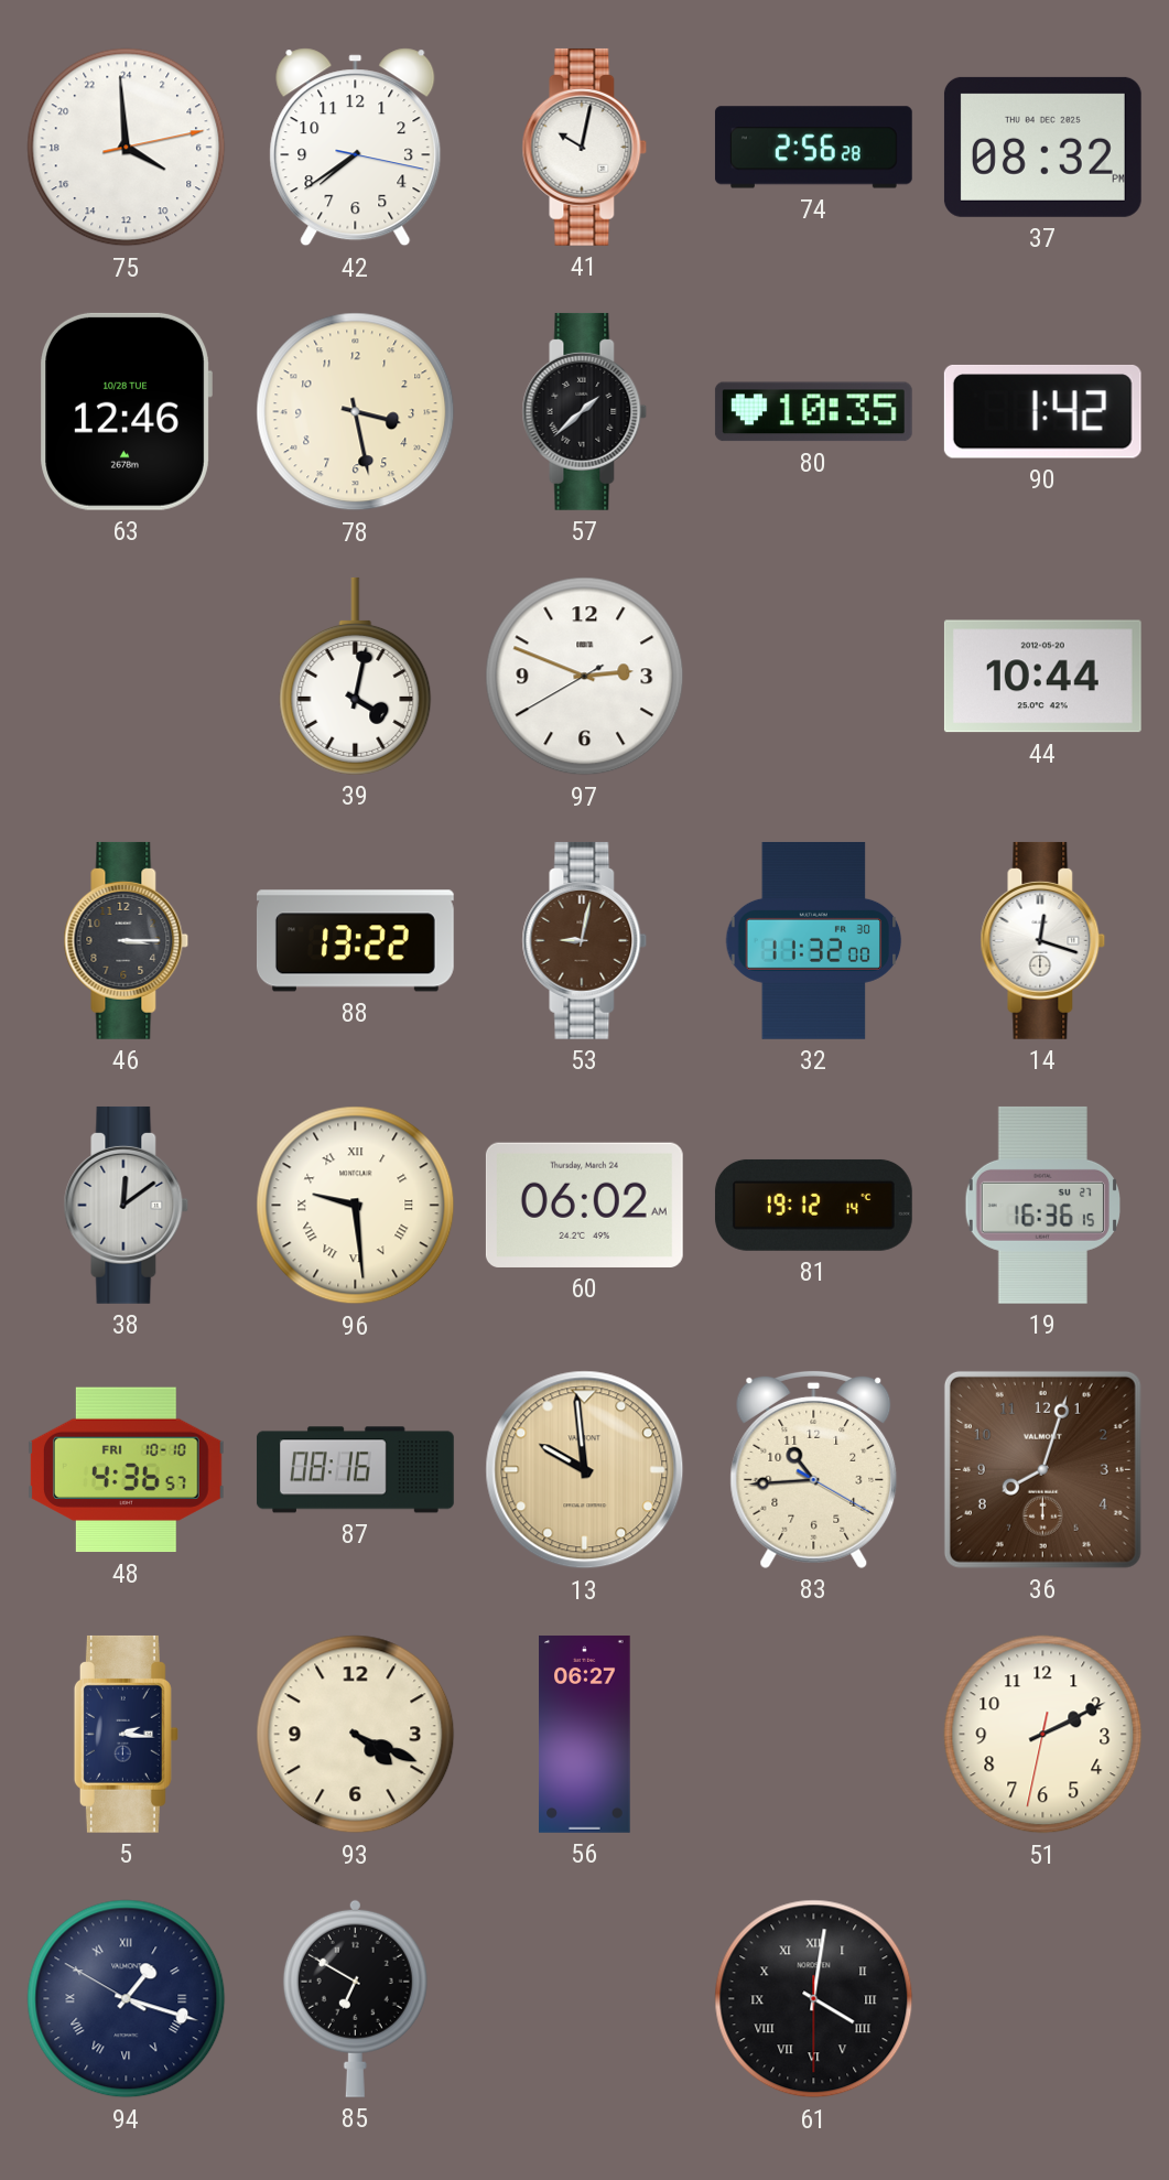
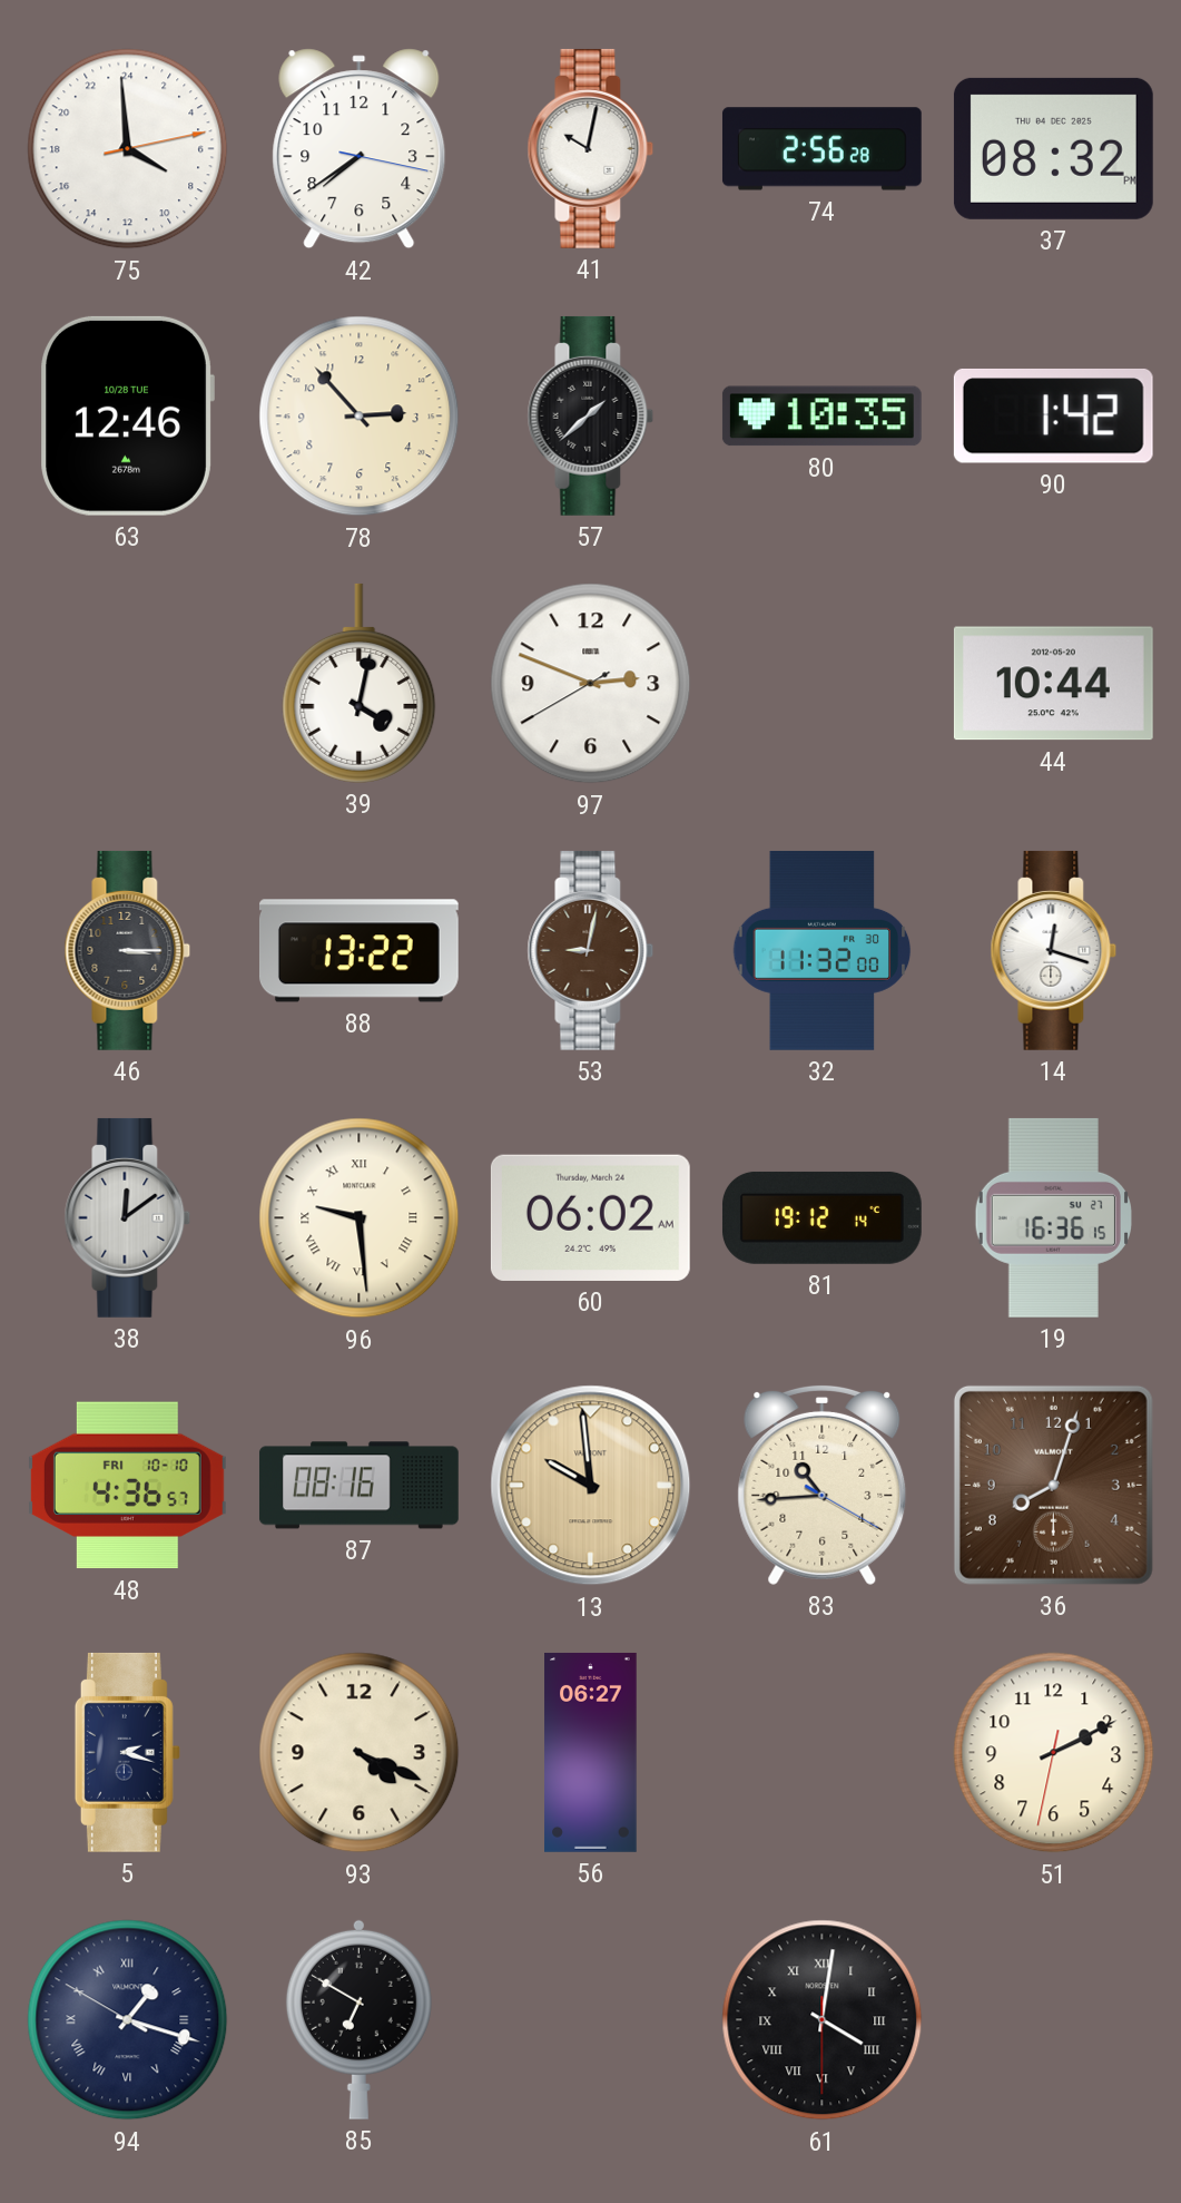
78: 3:28 -> 2:53 (360, 417)
5: 2:16 -> 2:18 (127, 1752)
